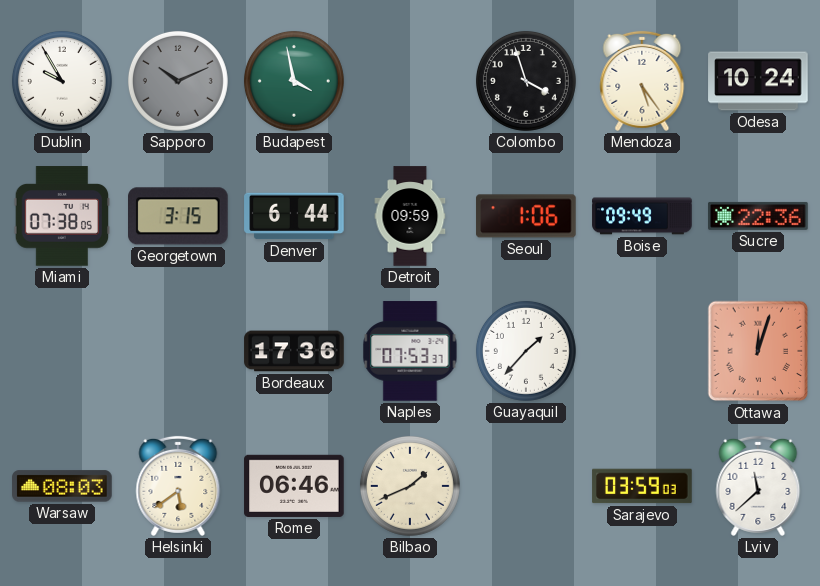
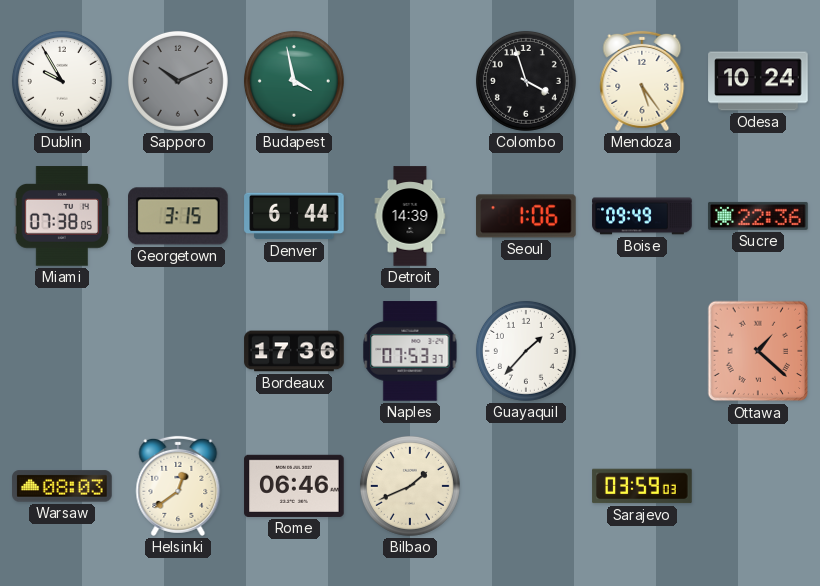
Detroit: 09:59 -> 14:39 (410, 216)
Ottawa: 12:03 -> 1:22 (758, 351)
Helsinki: 5:39 -> 12:39 (178, 486)
Lviv: 11:38 -> none (758, 486)
